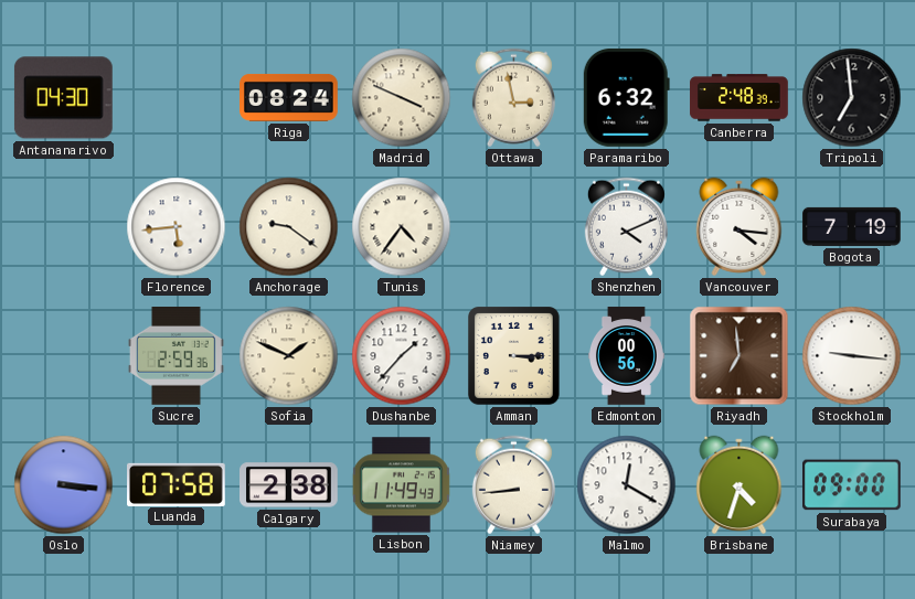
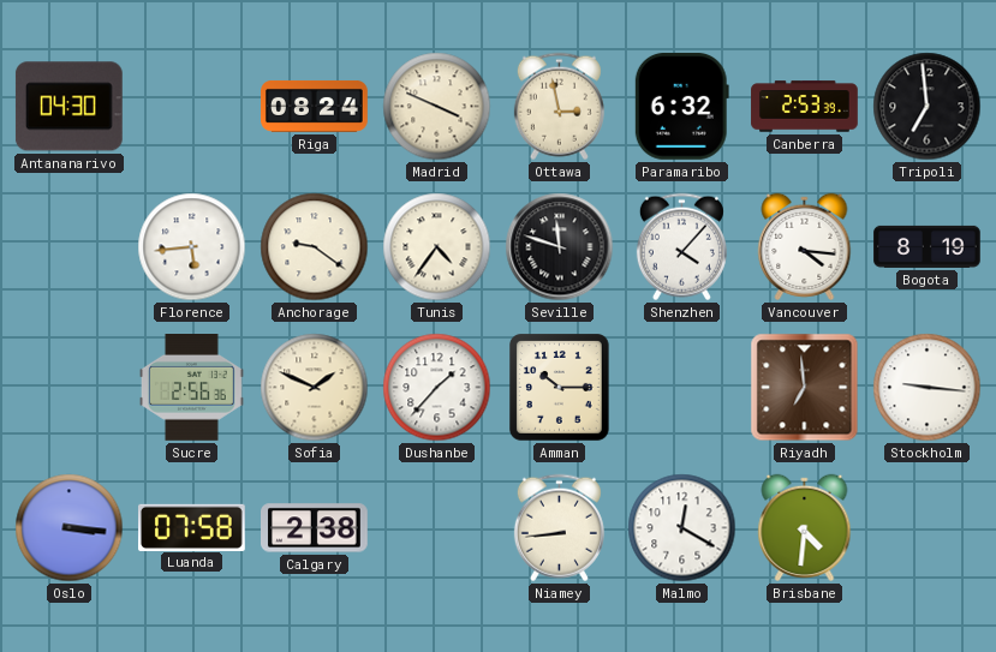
Canberra: 2:48 -> 2:53 (805, 107)
Seville: none -> 11:48 (560, 247)
Shenzhen: 4:11 -> 4:07 (681, 247)
Bogota: 7:19 -> 8:19 (928, 246)
Sucre: 2:59 -> 2:56 (191, 388)
Amman: 3:15 -> 10:15 (560, 388)
Edmonton: 00:56 -> none (626, 356)
Lisbon: 11:49 -> none (401, 485)
Brisbane: 4:33 -> 4:31 (805, 527)
Surabaya: 09:00 -> none (852, 485)
